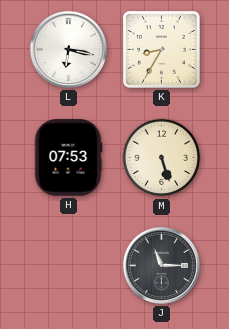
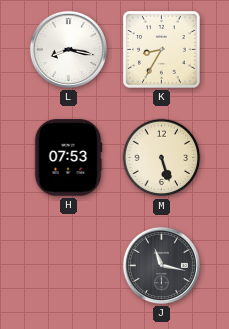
L: 6:17 -> 8:17 (68, 49)
J: 11:15 -> 11:17 (161, 265)
